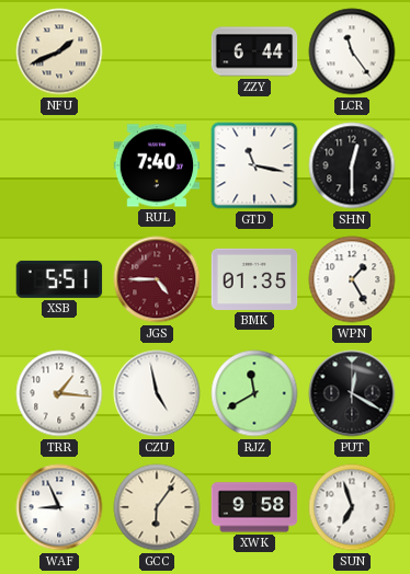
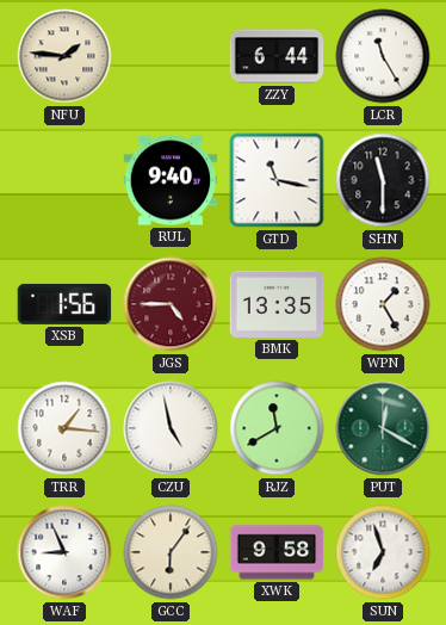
NFU: 1:41 -> 1:46 (64, 56)
LCR: 11:24 -> 11:25 (383, 56)
RUL: 7:40 -> 9:40 (171, 180)
SHN: 12:30 -> 11:30 (383, 180)
XSB: 5:51 -> 1:56 (64, 304)
BMK: 01:35 -> 13:35 (277, 304)
PUT dial: black -> green (383, 428)
